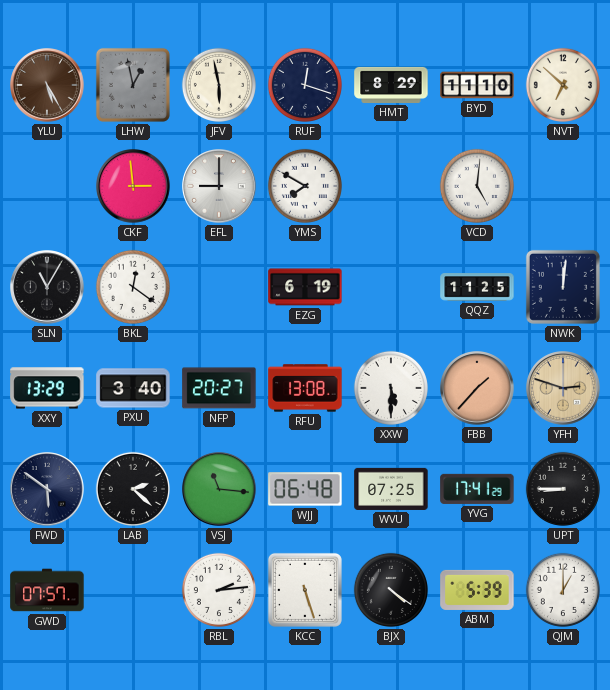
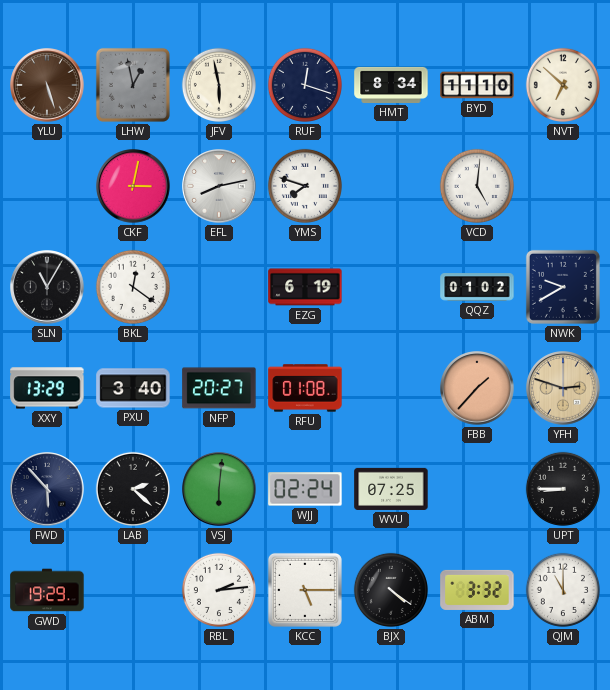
YLU: 5:25 -> 5:27 (47, 85)
HMT: 8:29 -> 8:34 (391, 85)
CKF: 2:59 -> 3:02 (133, 186)
EFL: 9:00 -> 8:13 (219, 186)
YMS: 7:50 -> 7:48 (305, 186)
QQZ: 11:25 -> 01:02 (477, 287)
NWK: 12:01 -> 9:40 (563, 287)
RFU: 13:08 -> 01:08 (305, 388)
XXW: 5:30 -> none (391, 388)
FWD: 5:51 -> 5:53 (47, 489)
VSJ: 11:16 -> 6:01 (219, 489)
WJJ: 06:48 -> 02:24 (305, 489)
YVG: 17:41 -> none (477, 489)
GWD: 07:57 -> 19:29 (47, 590)
KCC: 5:27 -> 5:15 (305, 590)
ABM: 5:39 -> 3:32 (477, 590)
QJM: 1:00 -> 11:00 (563, 590)
